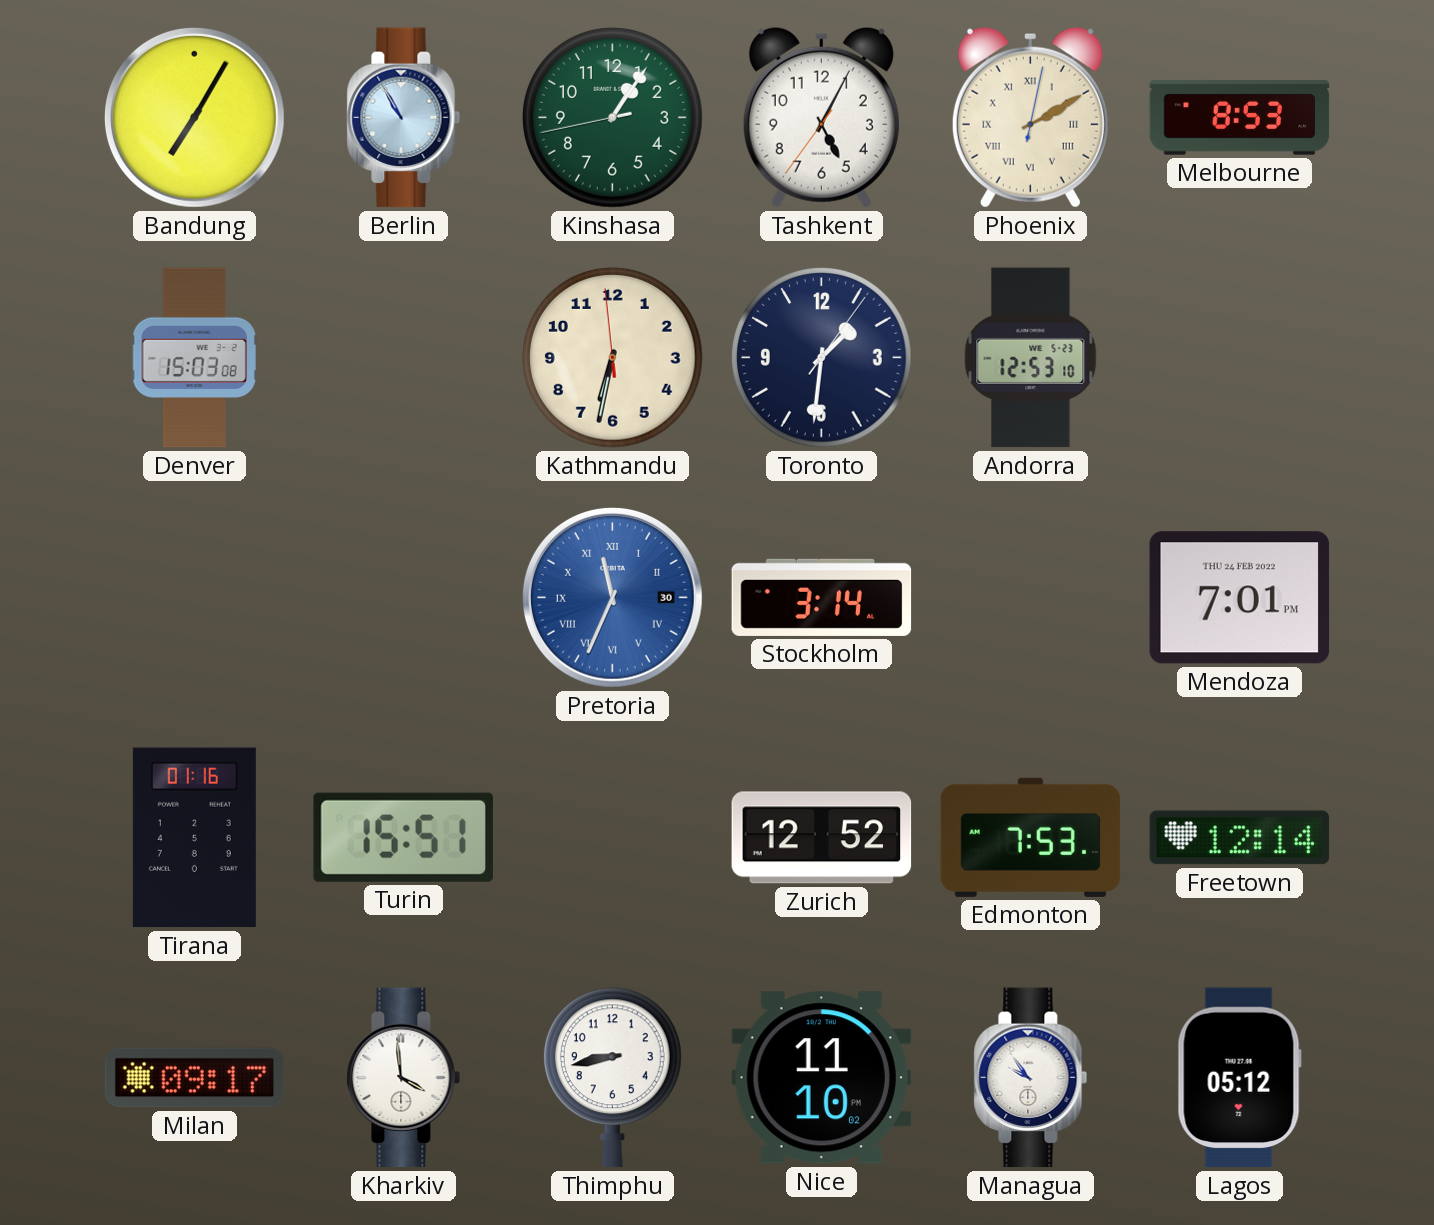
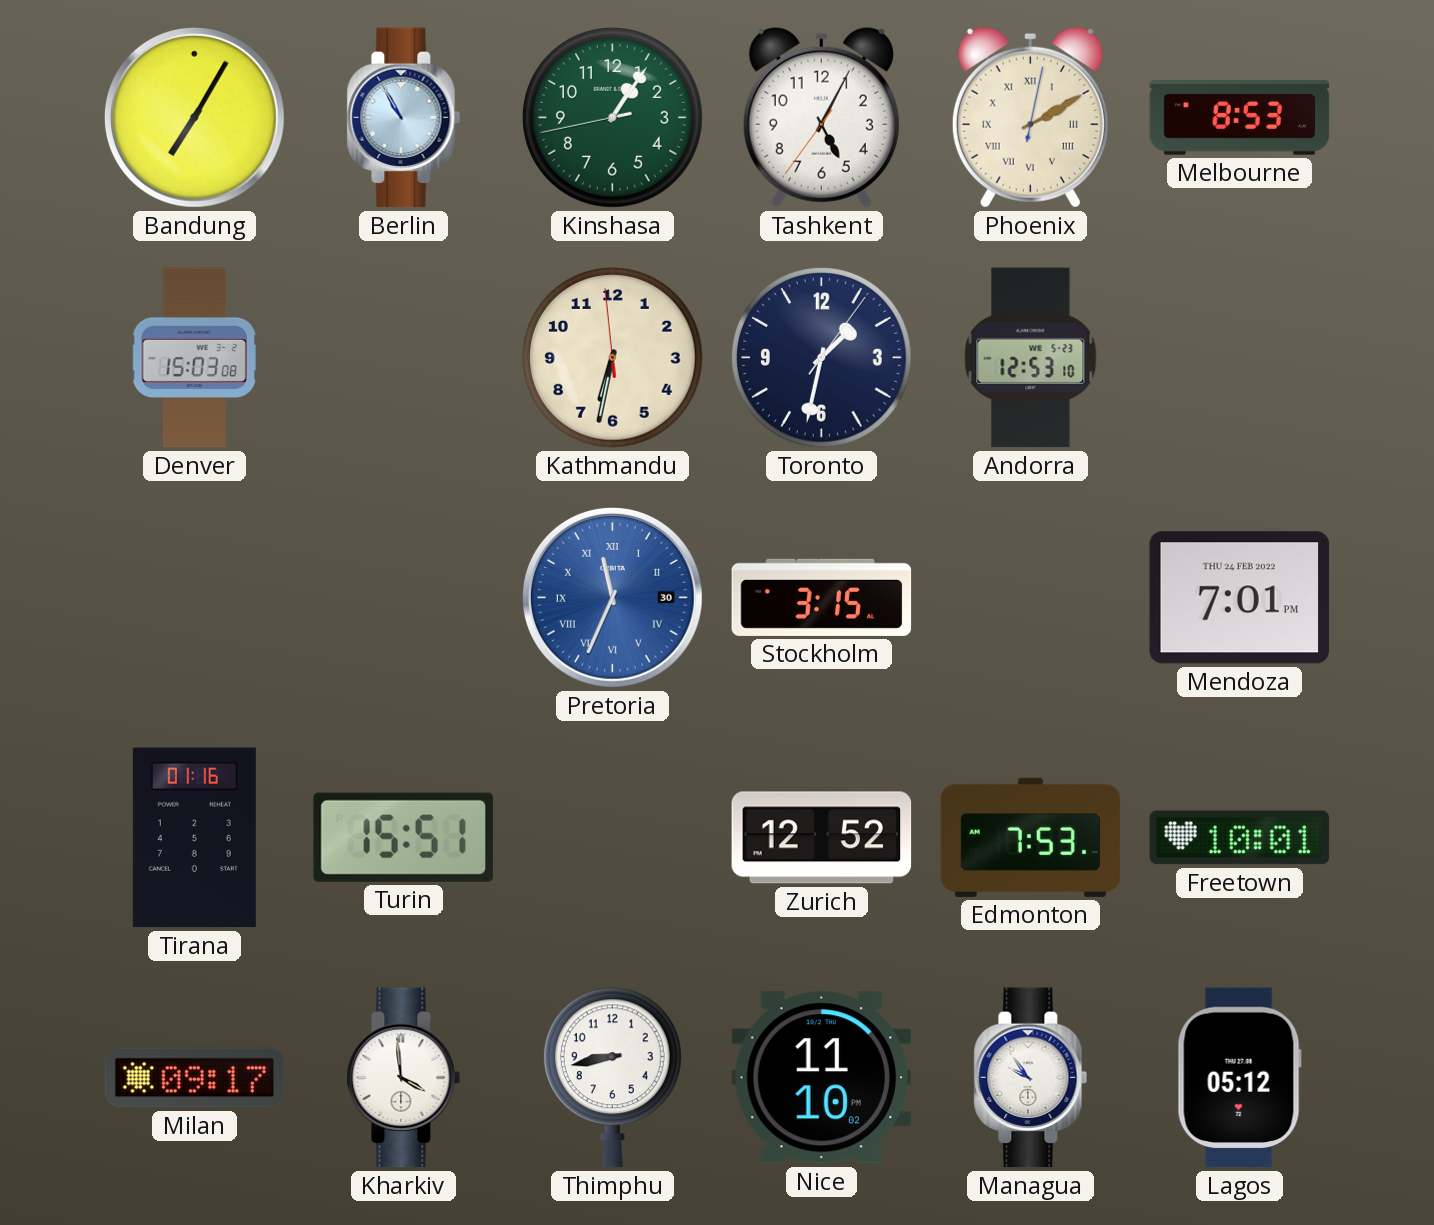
Toronto: 1:31 -> 1:32 (821, 357)
Stockholm: 3:14 -> 3:15 (822, 597)
Freetown: 12:14 -> 10:01 (1240, 838)
